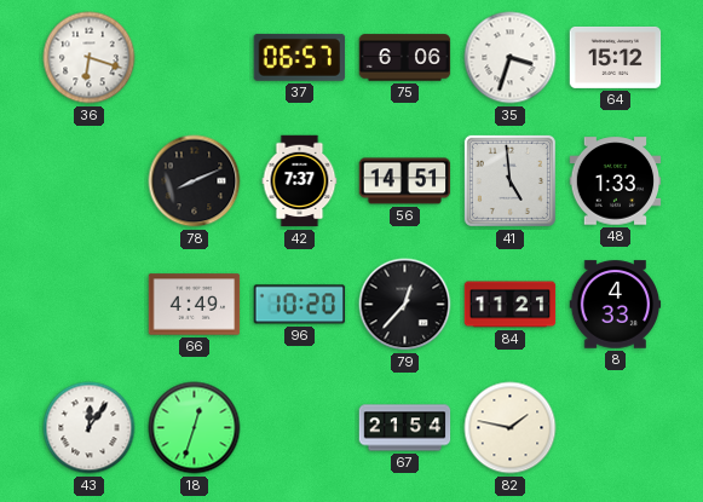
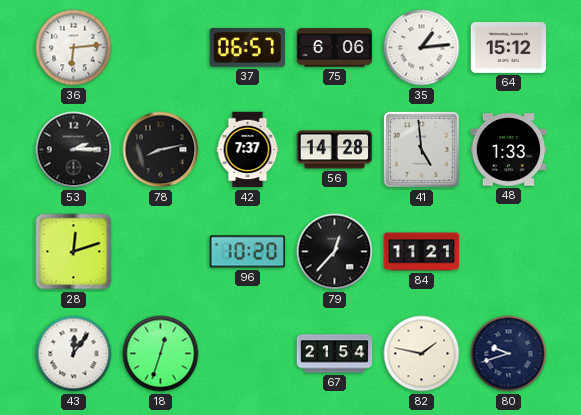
36: 6:18 -> 6:14 (74, 48)
35: 3:33 -> 1:14 (422, 48)
53: none -> 2:15 (74, 150)
78: 8:11 -> 8:13 (161, 150)
56: 14:51 -> 14:28 (335, 150)
28: none -> 12:12 (74, 252)
66: 4:49 -> none (195, 305)
8: 4:33 -> none (616, 305)
80: none -> 9:42 (509, 354)
